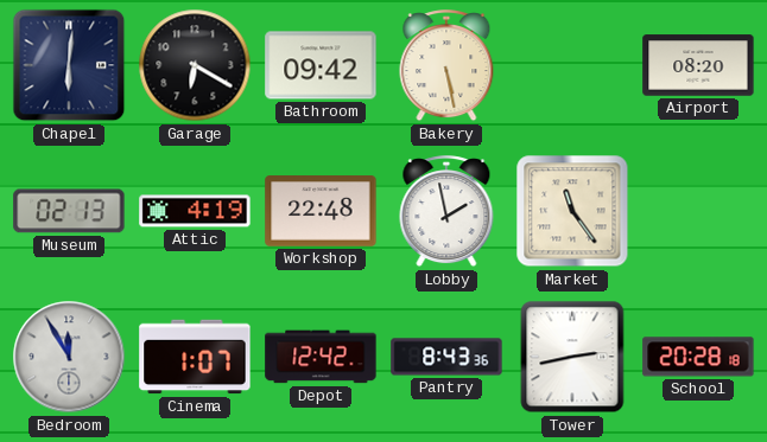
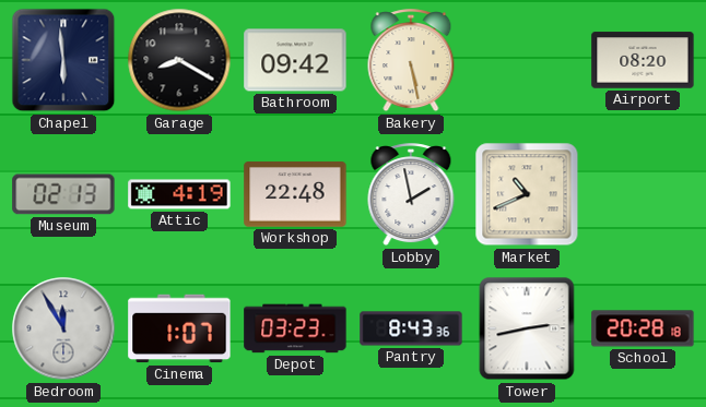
Chapel: 6:01 -> 5:59 (63, 60)
Garage: 6:20 -> 8:20 (179, 60)
Market: 11:24 -> 10:41 (527, 194)
Depot: 12:42 -> 03:23 (295, 328)
